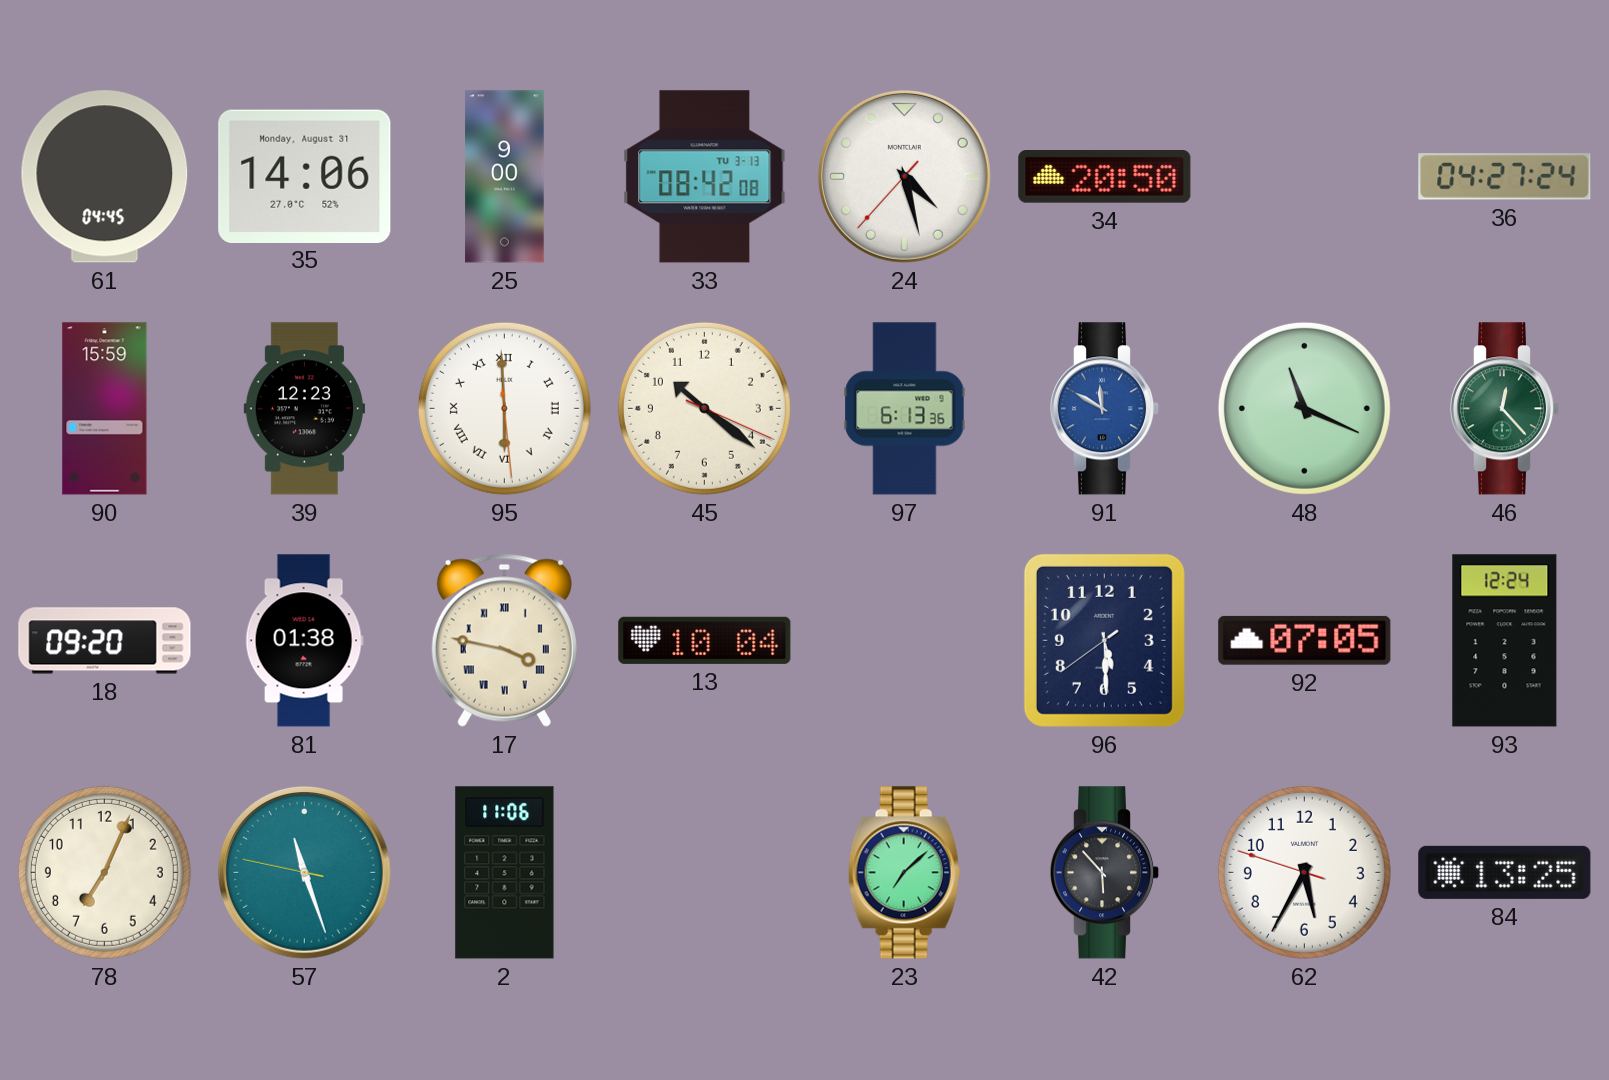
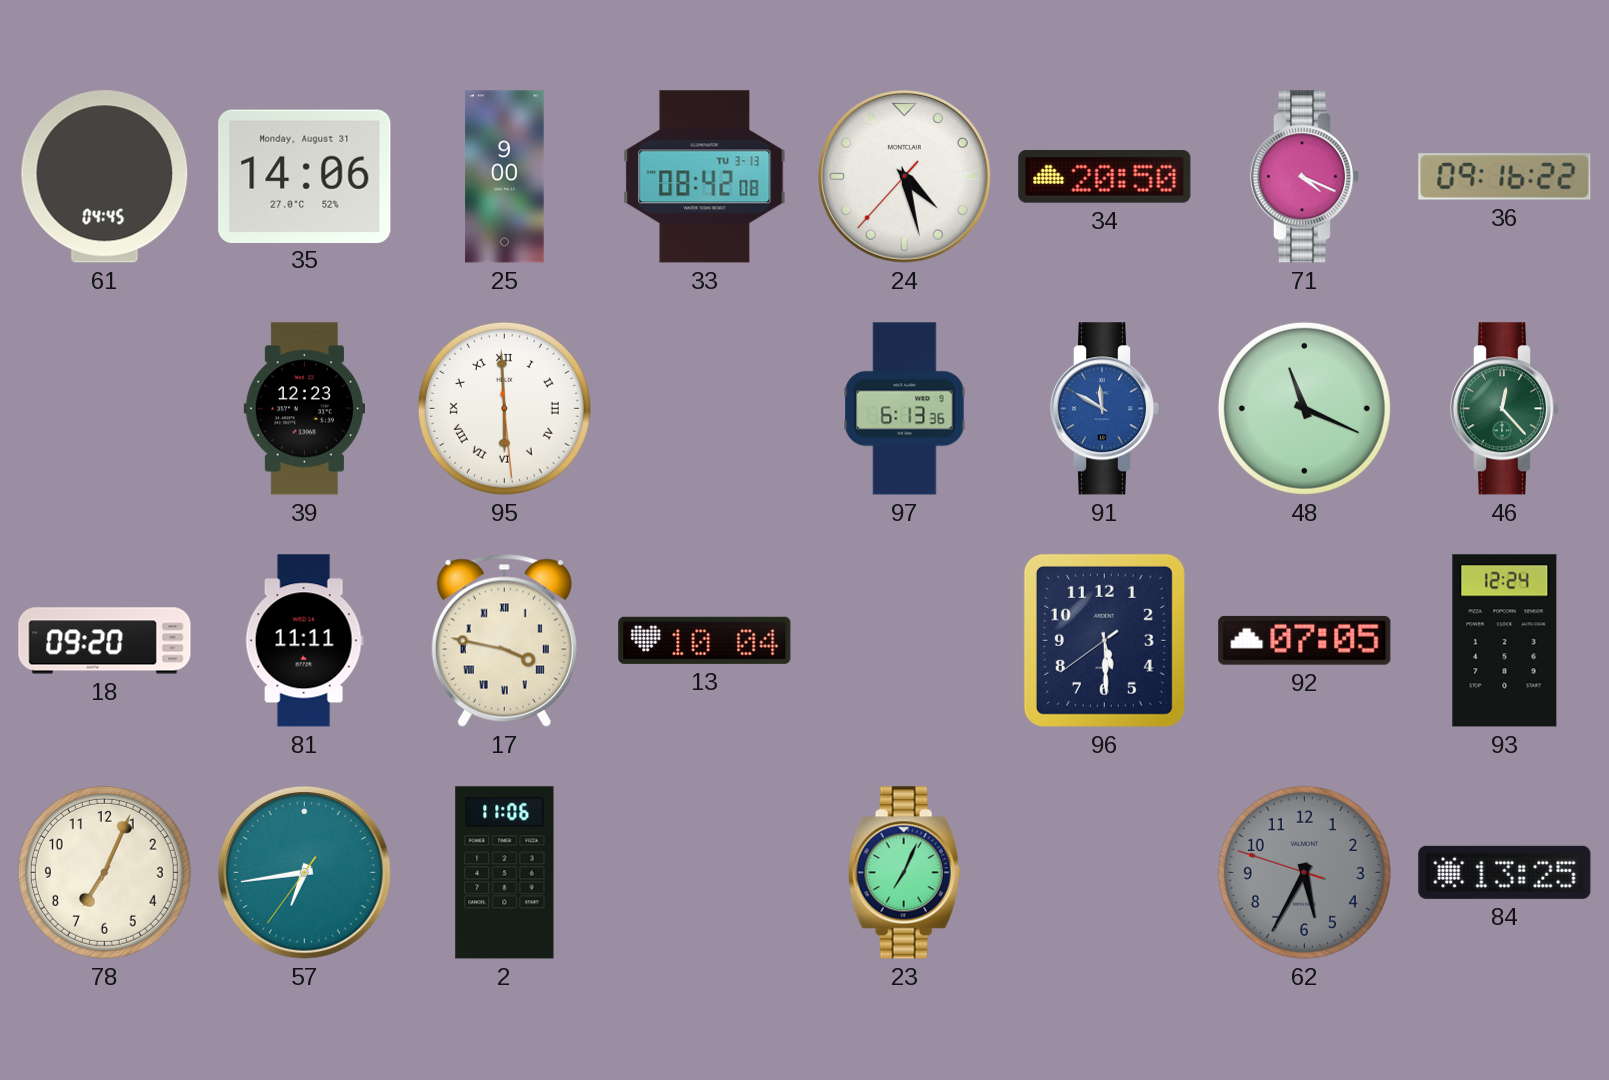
71: none -> 4:19 (1305, 177)
36: 04:27 -> 09:16 (1505, 177)
90: 15:59 -> none (105, 409)
45: 10:21 -> none (704, 408)
81: 01:38 -> 11:11 (304, 641)
57: 11:26 -> 6:43 (304, 872)
23: 7:08 -> 7:04 (904, 873)
42: 5:53 -> none (1105, 873)
62 dial: white -> grey (1304, 872)
